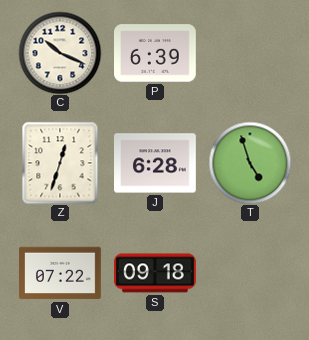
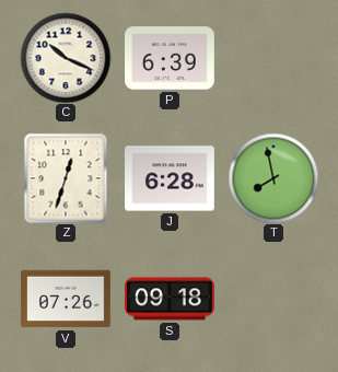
T: 4:57 -> 7:58 (273, 178)
V: 07:22 -> 07:26 (67, 299)
